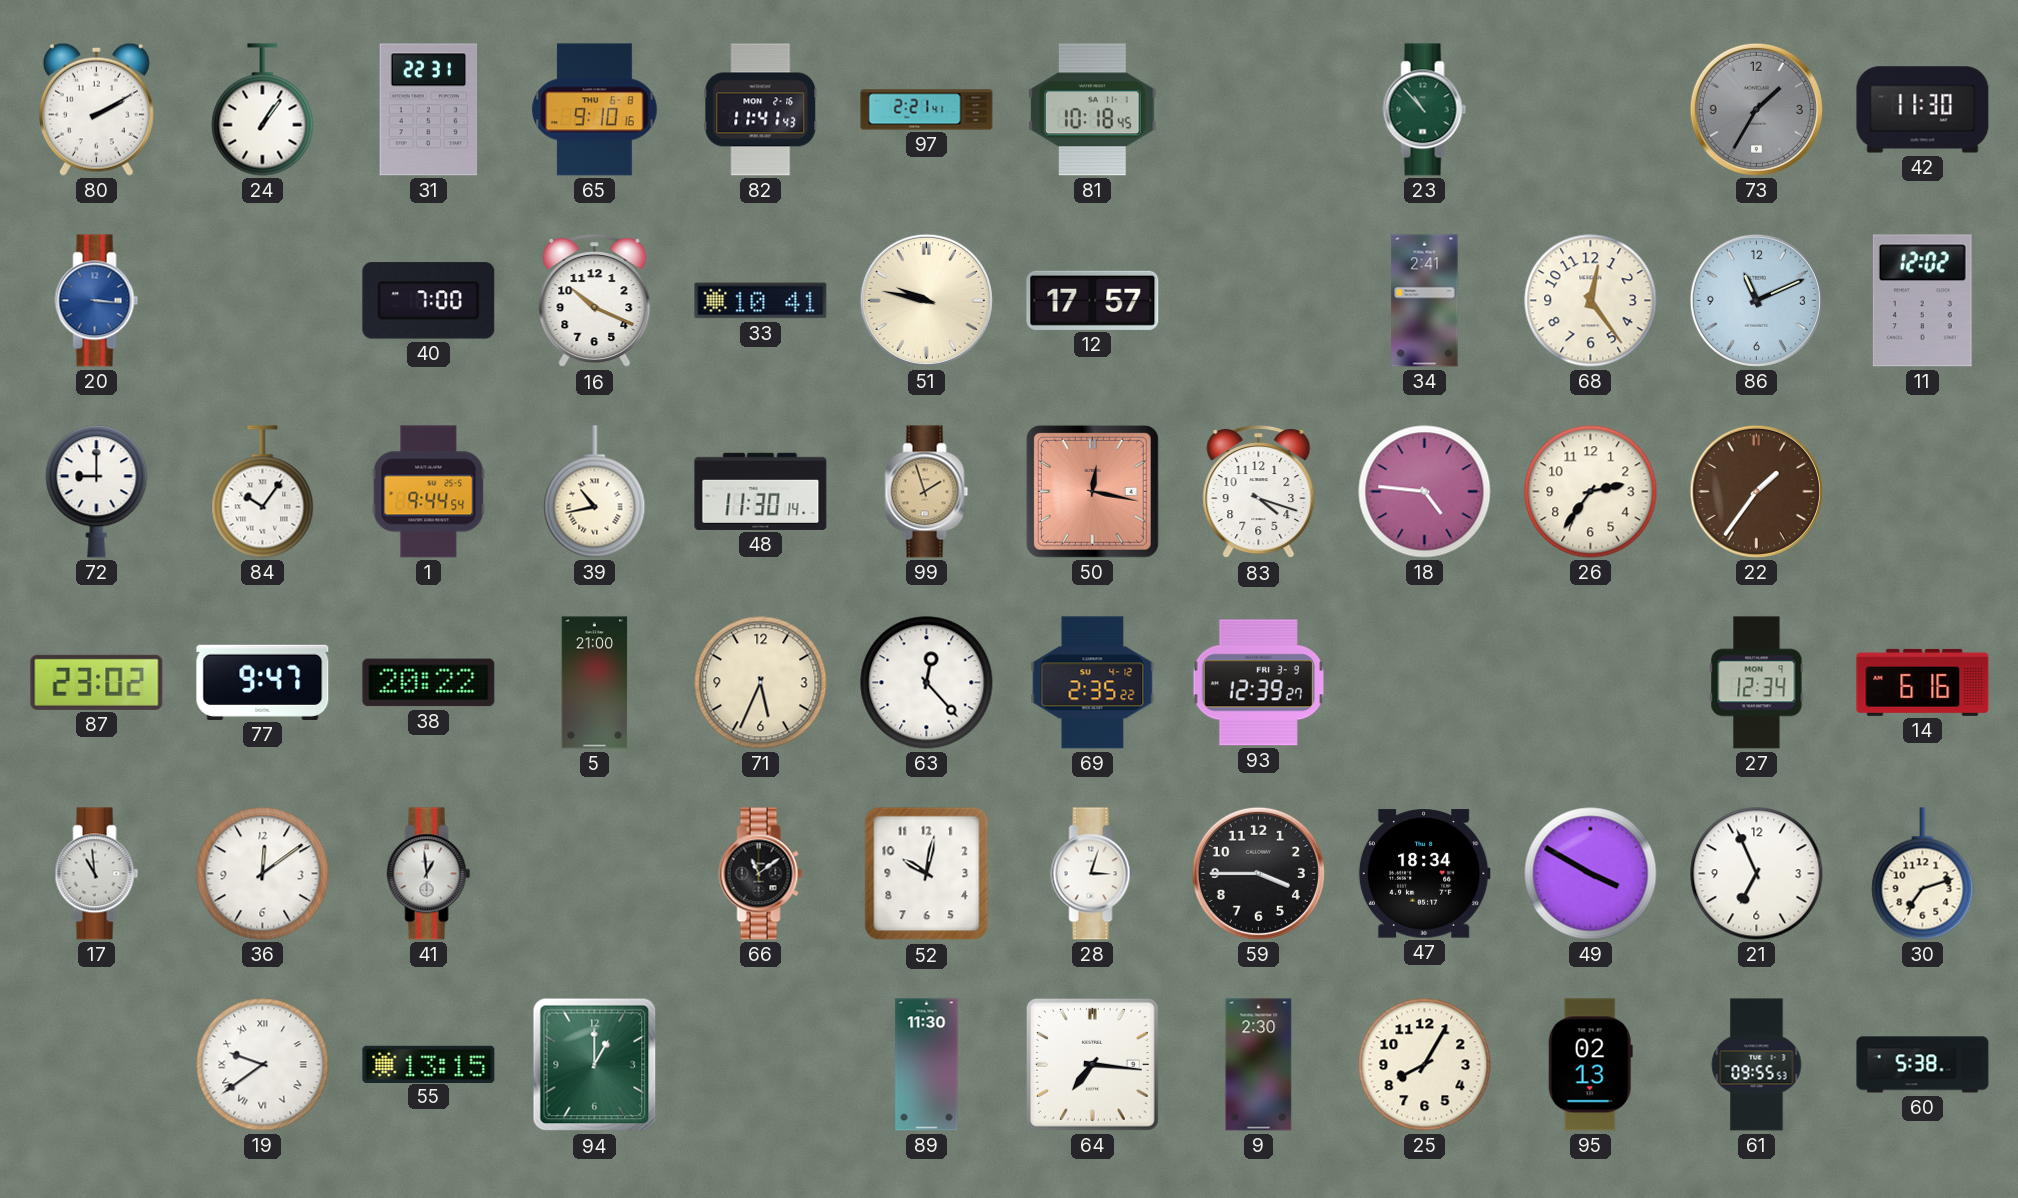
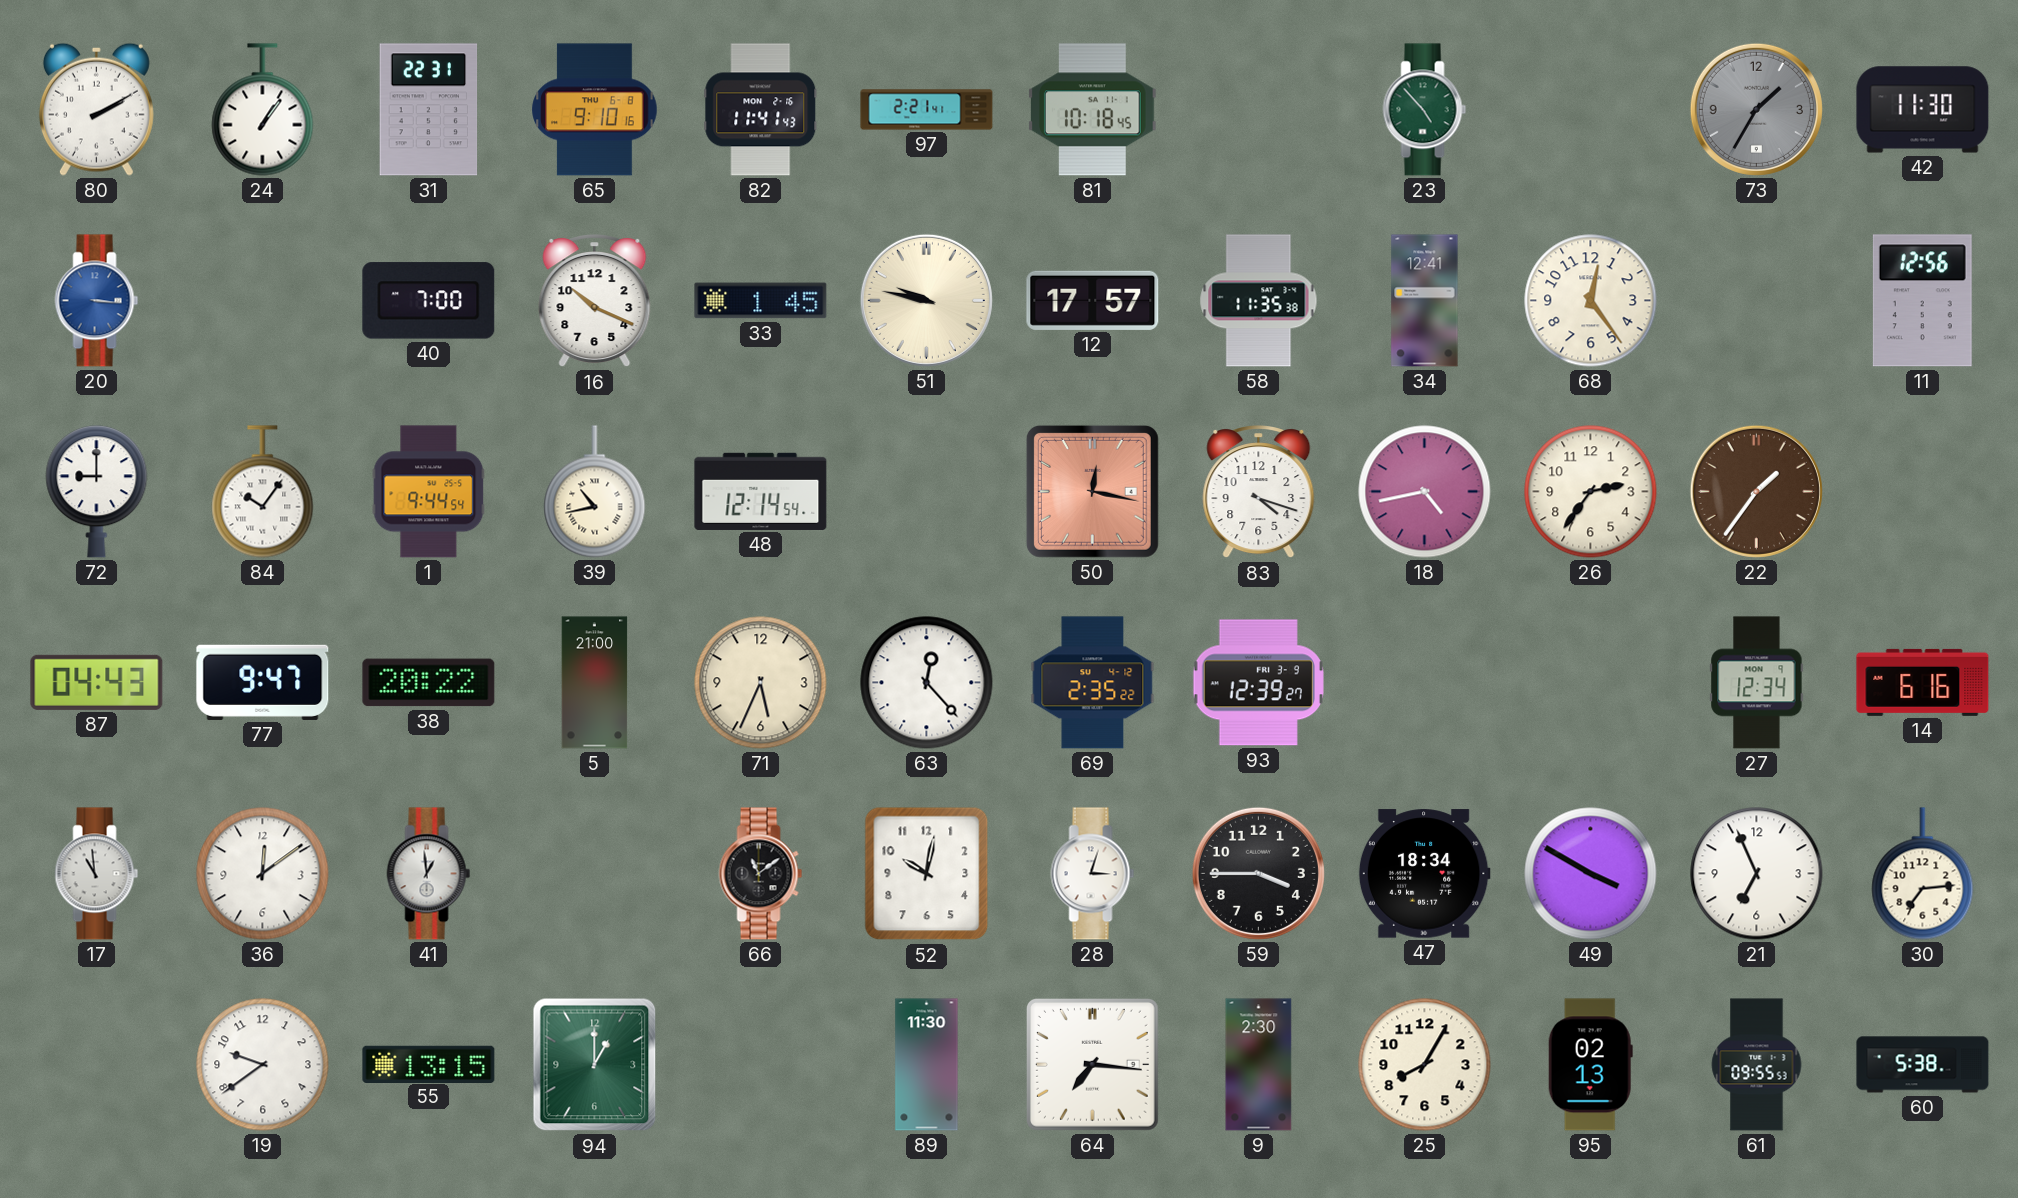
23: 10:53 -> 4:53 (1425, 110)
33: 10:41 -> 1:45 (761, 301)
58: none -> 11:35 (1259, 301)
34: 2:41 -> 12:41 (1425, 301)
86: 11:11 -> none (1756, 300)
11: 12:02 -> 12:56 (1922, 301)
48: 11:30 -> 12:14 (761, 491)
99: 1:57 -> none (927, 492)
18: 4:46 -> 4:43 (1425, 492)
87: 23:02 -> 04:43 (97, 682)
30: 7:12 -> 7:14 (1923, 874)
19 numerals: Roman -> Arabic (263, 1065)
